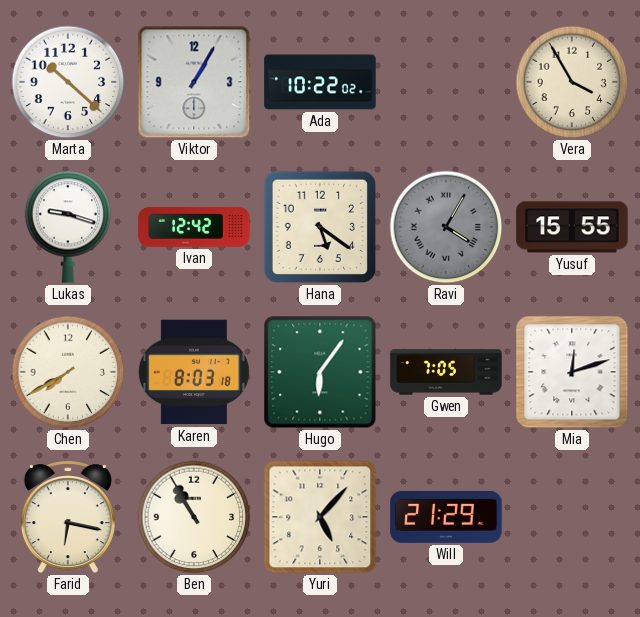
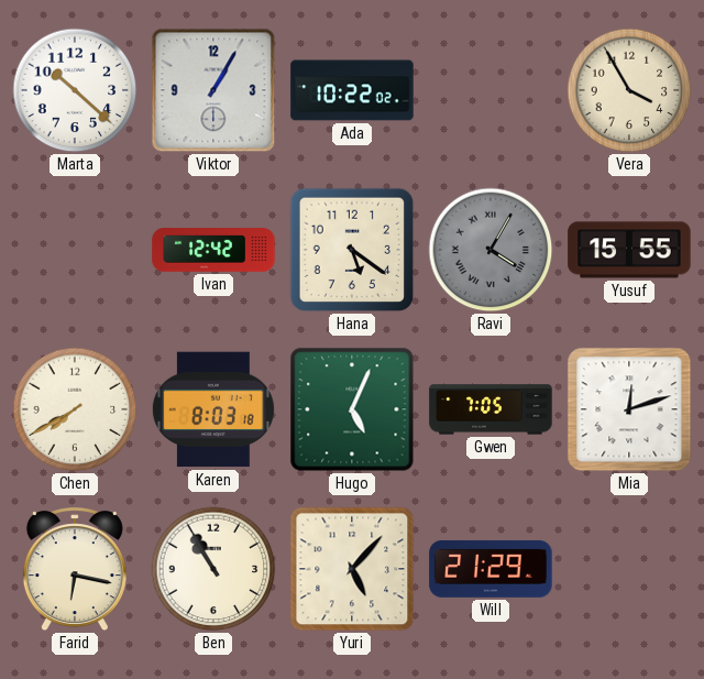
Lukas: 9:18 -> none (68, 227)
Hugo: 6:06 -> 5:04 (352, 409)
